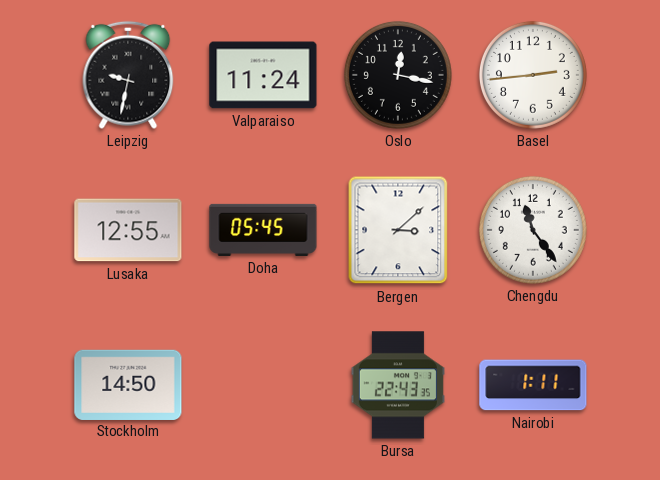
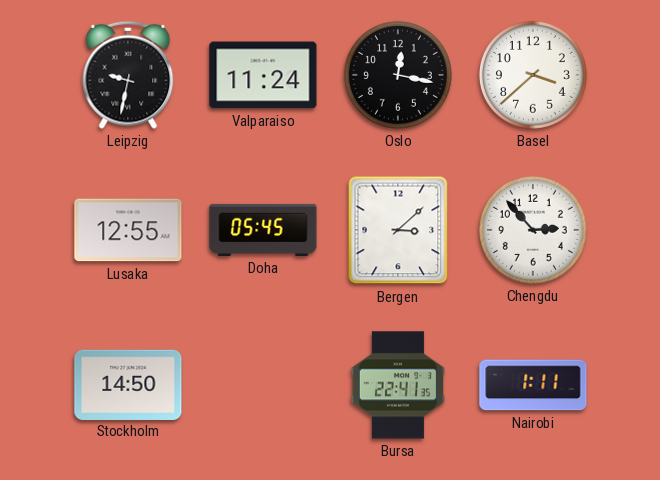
Basel: 2:44 -> 3:38 (533, 75)
Chengdu: 11:24 -> 2:53 (533, 230)
Bursa: 22:43 -> 22:41 (398, 385)
